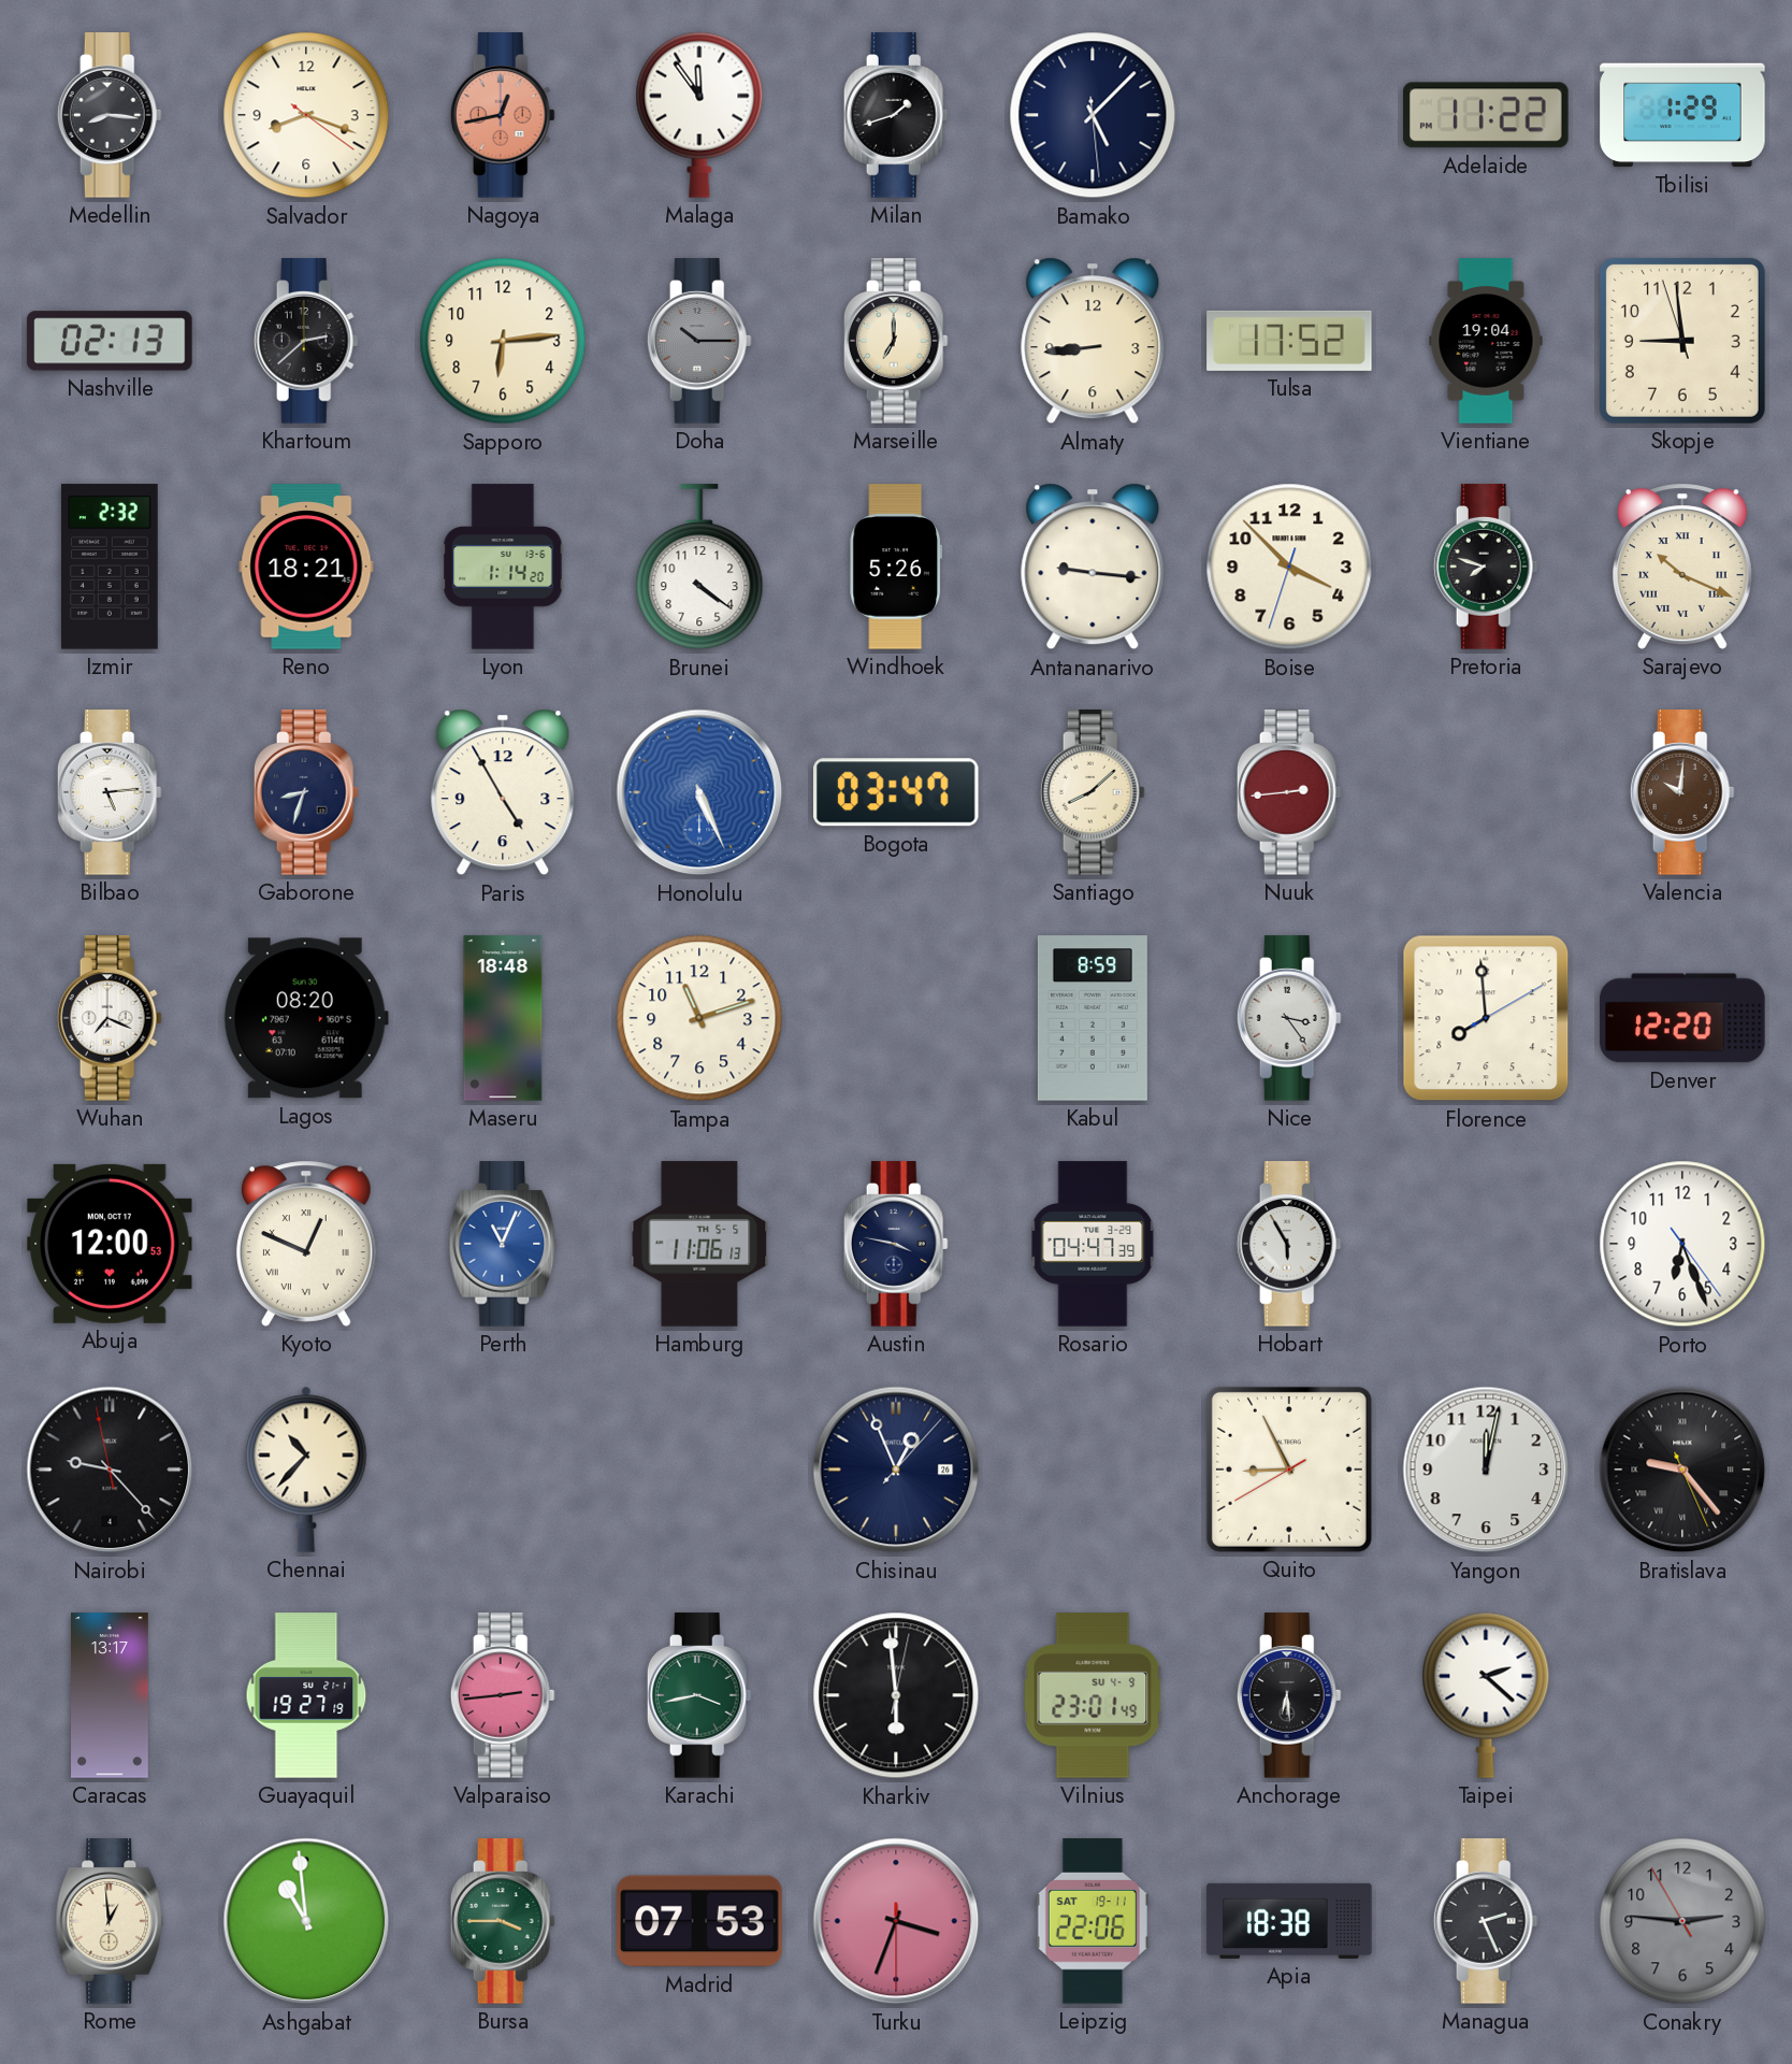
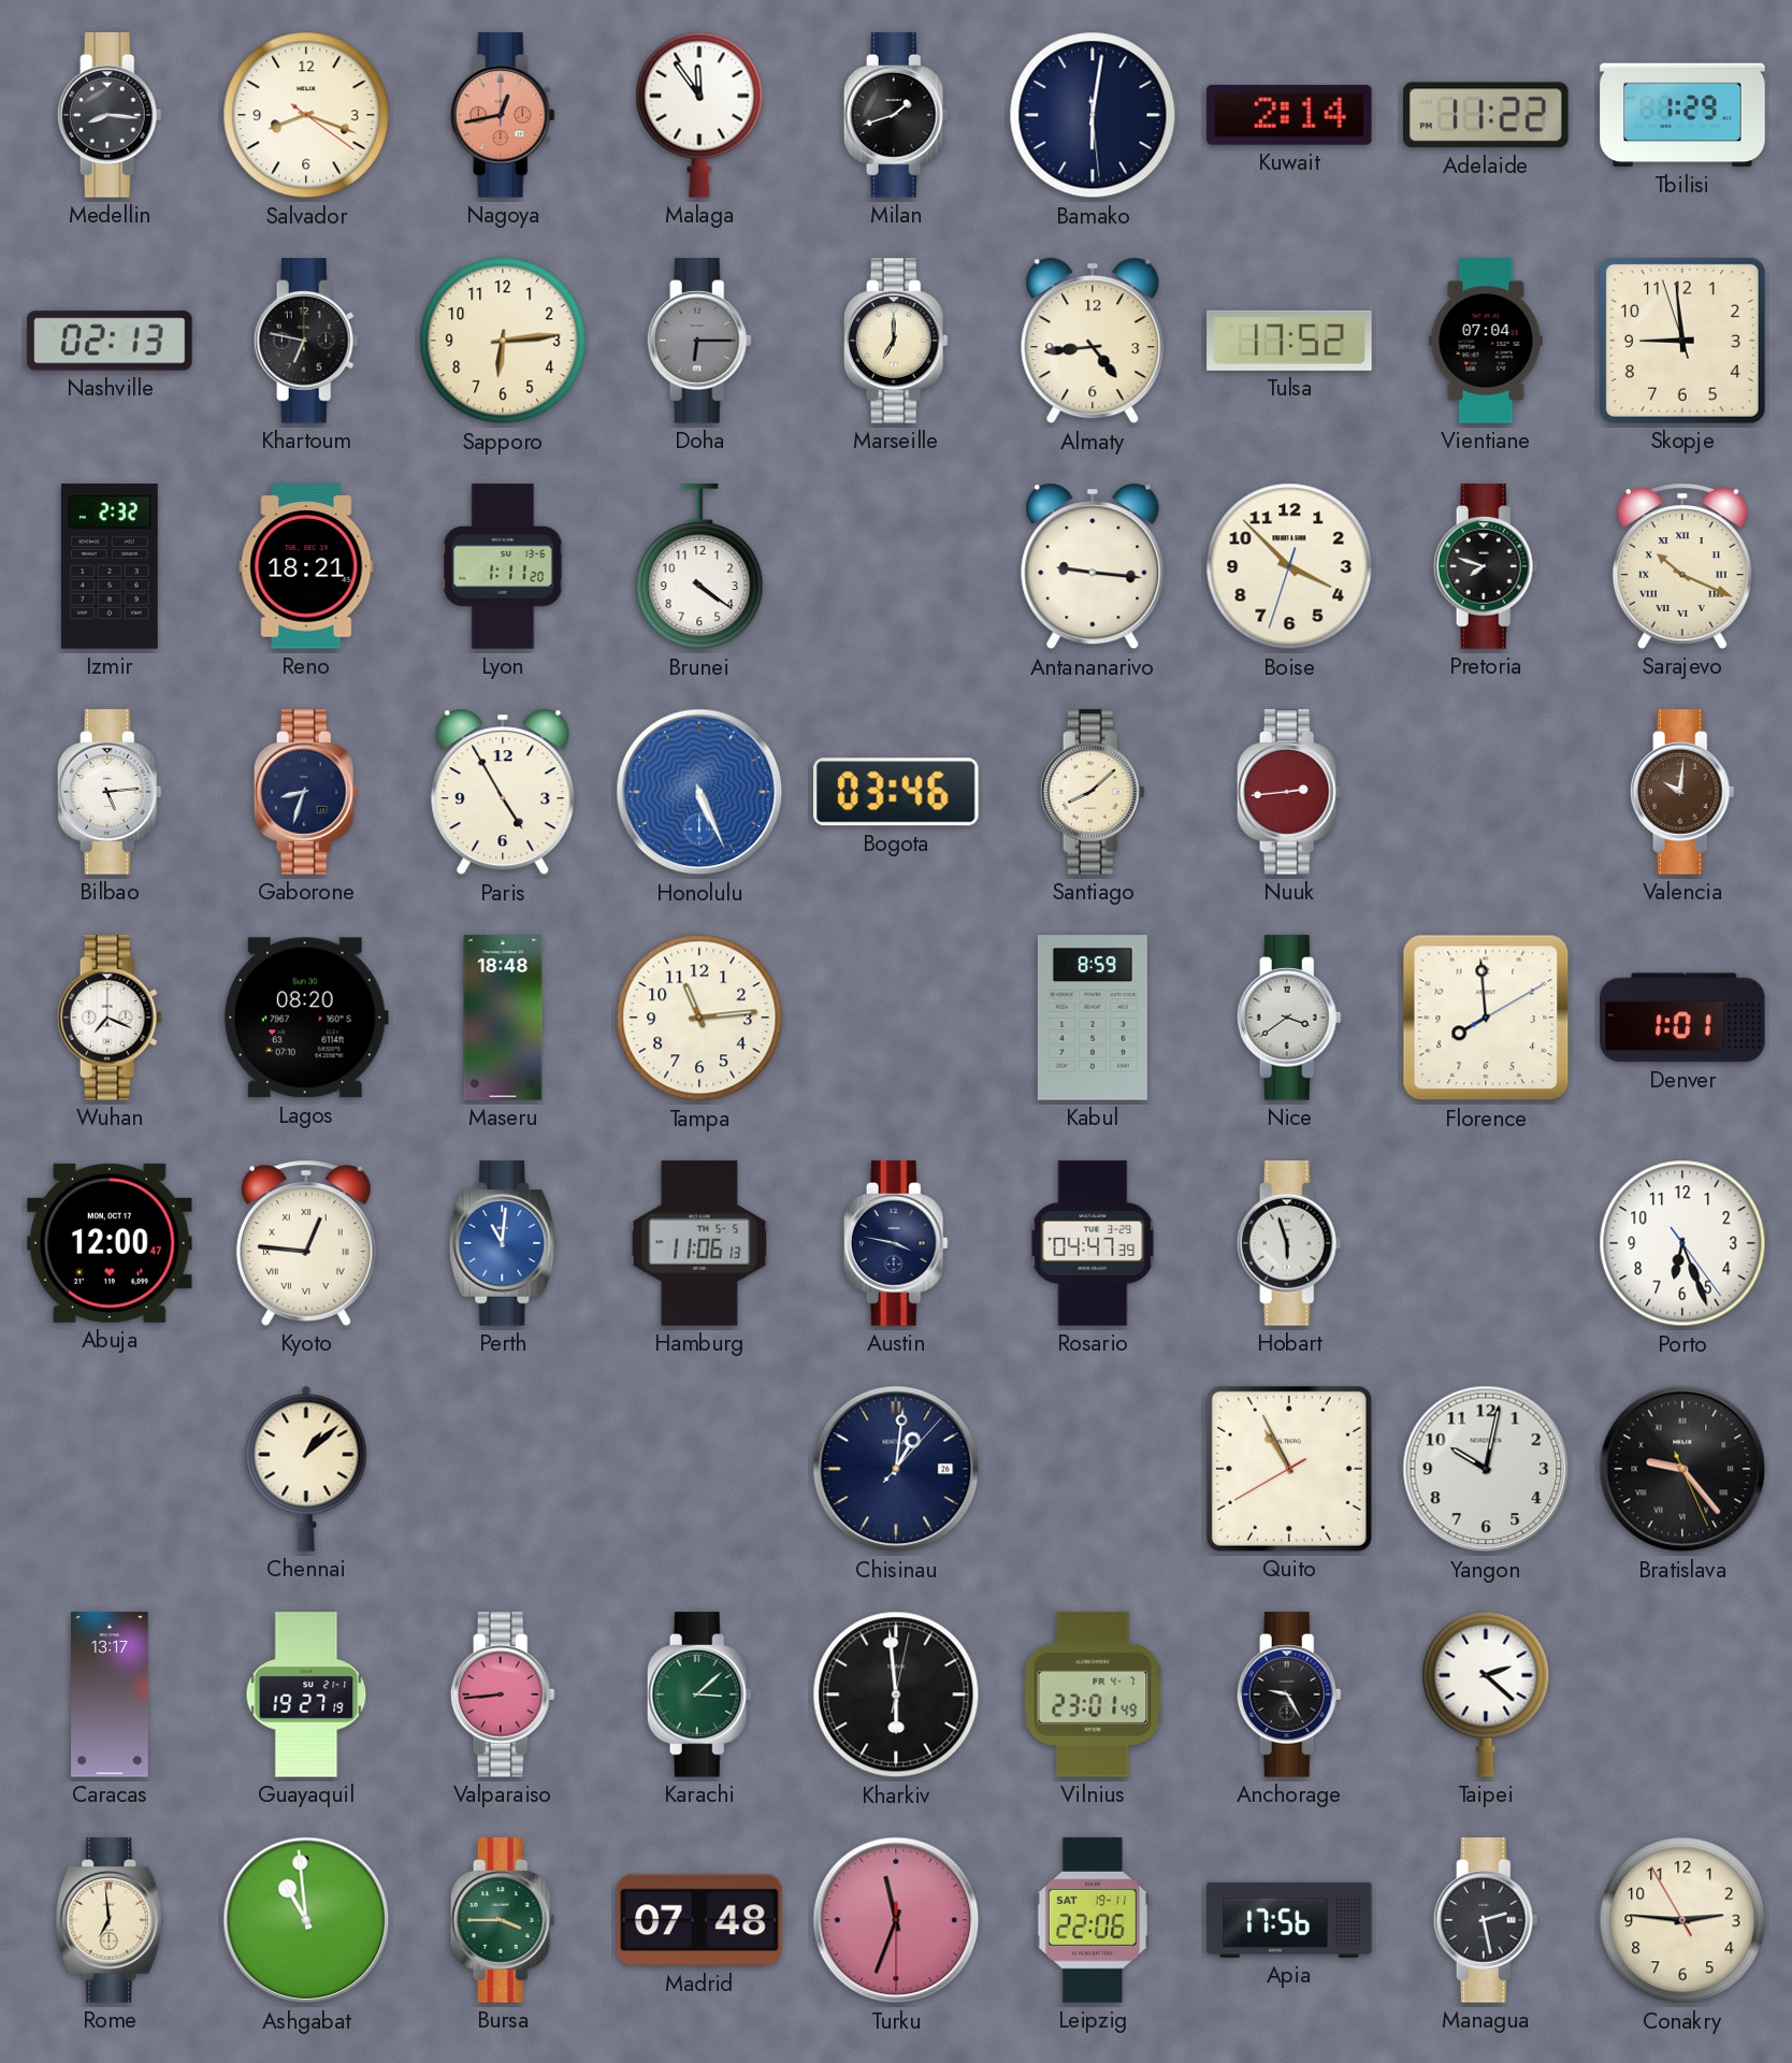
Bamako: 5:07 -> 6:01 (1093, 115)
Kuwait: none -> 2:14 (1289, 116)
Khartoum: 2:38 -> 6:47 (306, 341)
Doha: 10:15 -> 6:15 (699, 341)
Almaty: 8:44 -> 4:44 (1093, 341)
Vientiane: 19:04 -> 07:04 (1486, 341)
Lyon: 1:14 -> 1:11 (503, 566)
Windhoek: 5:26 -> none (896, 567)
Bogota: 03:47 -> 03:46 (896, 792)
Tampa: 11:12 -> 11:14 (699, 1018)
Nice: 3:24 -> 3:39 (1289, 1018)
Denver: 12:20 -> 1:01 (1682, 1018)
Abuja: 12:00:53 -> 12:00:47 (110, 1243)
Kyoto: 12:49 -> 12:46 (306, 1243)
Perth: 11:04 -> 11:01 (503, 1243)
Hobart: 5:55 -> 5:57 (1289, 1243)
Nairobi: 9:22 -> none (110, 1470)
Chennai: 10:37 -> 1:08 (306, 1469)
Chisinau: 12:56 -> 1:01 (896, 1469)
Quito: 8:55 -> 10:55 (1289, 1469)
Yangon: 12:02 -> 10:02 (1486, 1469)
Valparaiso: 2:44 -> 8:44 (503, 1694)
Karachi: 3:43 -> 3:08 (699, 1694)
Vilnius date: SU 4-9 -> FR 4-7 (1093, 1694)
Anchorage: 6:29 -> 9:25 (1289, 1694)
Rome: 12:59 -> 6:59 (110, 1920)
Madrid: 07:53 -> 07:48 (699, 1920)
Turku: 3:33 -> 11:33 (896, 1920)
Apia: 18:38 -> 17:56 (1289, 1920)
Managua: 2:26 -> 2:28 (1486, 1920)
Conakry dial: grey -> cream (1682, 1920)
